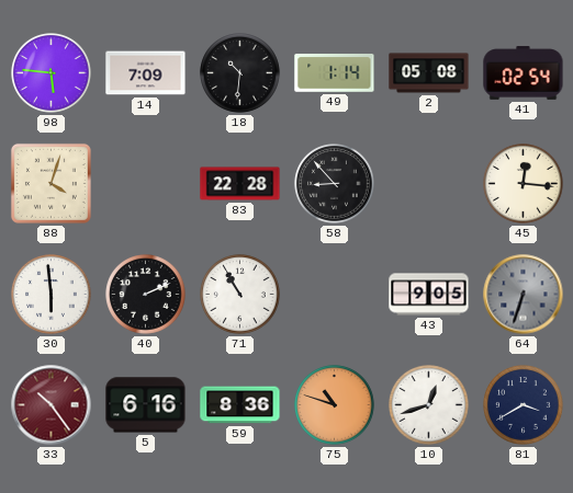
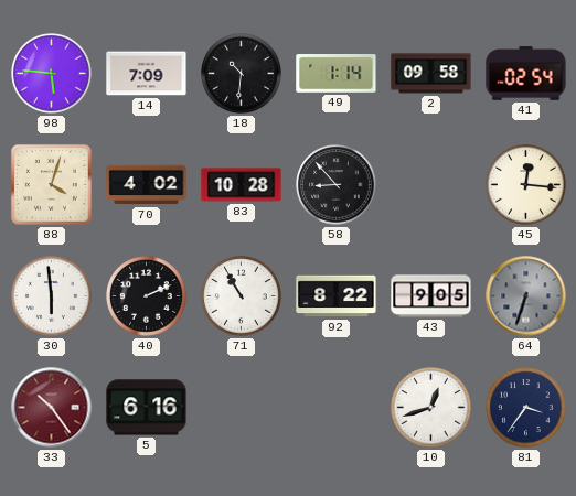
2: 05:08 -> 09:58 (431, 74)
70: none -> 4:02 (147, 185)
83: 22:28 -> 10:28 (242, 185)
92: none -> 8:22 (337, 296)
59: 8:36 -> none (240, 405)
75: 10:48 -> none (335, 405)
81: 3:40 -> 3:36 (526, 408)
